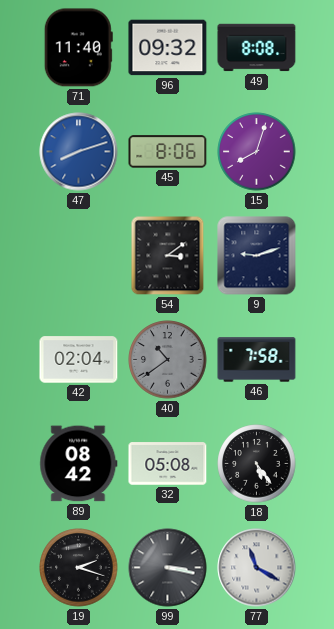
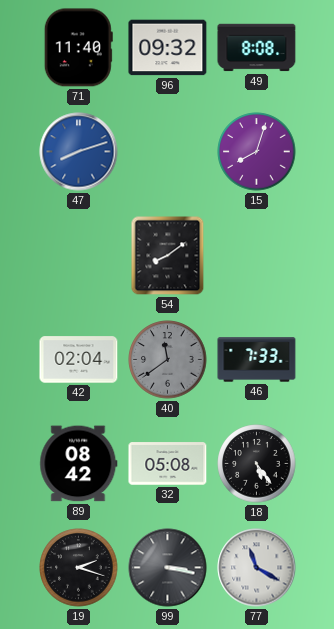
45: 8:06 -> none (168, 152)
54: 3:09 -> 8:09 (168, 256)
9: 9:12 -> none (257, 256)
40: 10:39 -> 11:39 (168, 360)
46: 7:58 -> 7:33 (257, 360)
